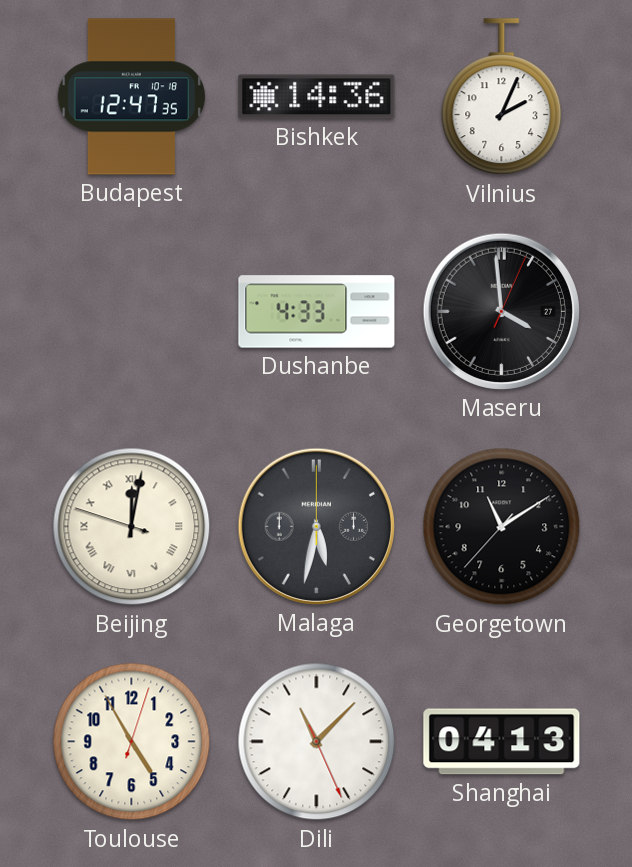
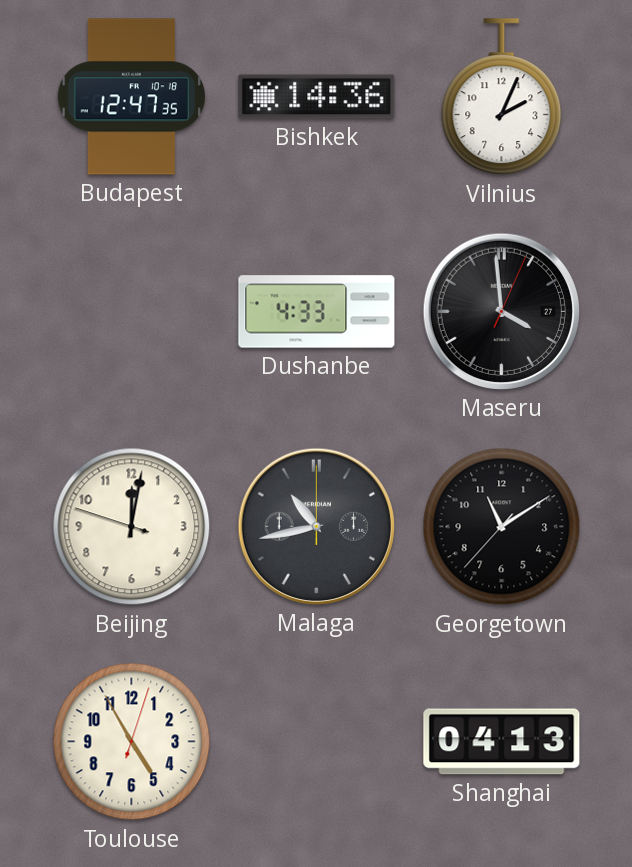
Beijing numerals: Roman -> Arabic (132, 527)
Malaga: 5:32 -> 10:43 (316, 526)
Dili: 11:07 -> none (317, 742)
